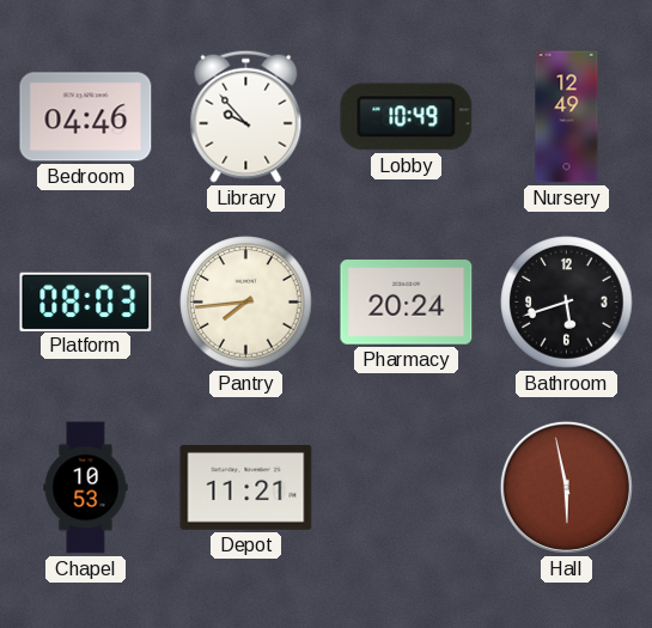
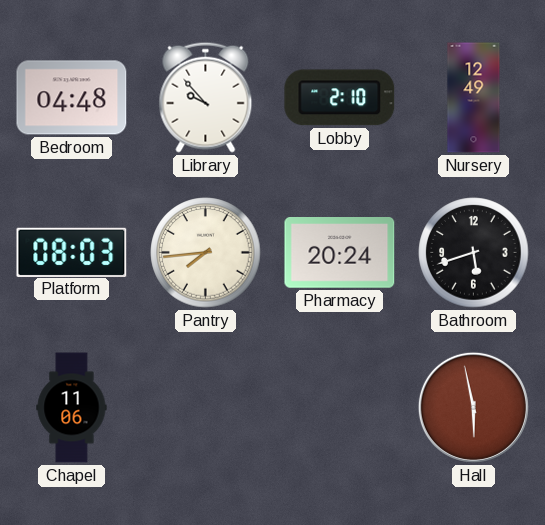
Bedroom: 04:46 -> 04:48 (72, 98)
Lobby: 10:49 -> 2:10 (340, 98)
Chapel: 10:53 -> 11:06 (72, 408)
Depot: 11:21 -> none (246, 488)
